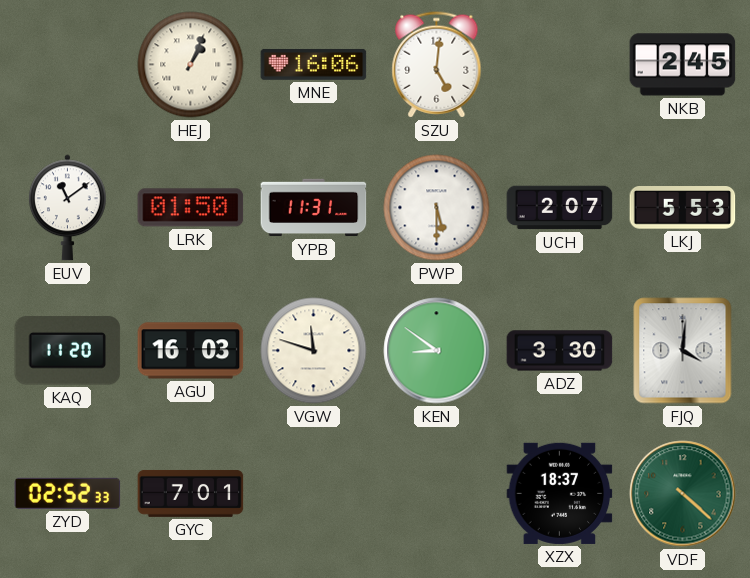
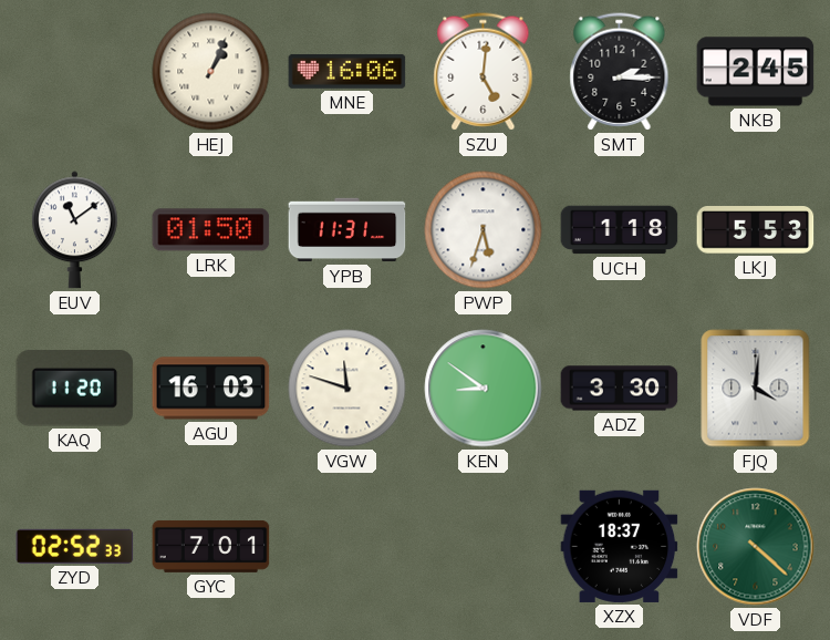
SMT: none -> 2:15 (620, 72)
PWP: 5:30 -> 5:33 (484, 230)
UCH: 2:07 -> 1:18 (620, 230)
